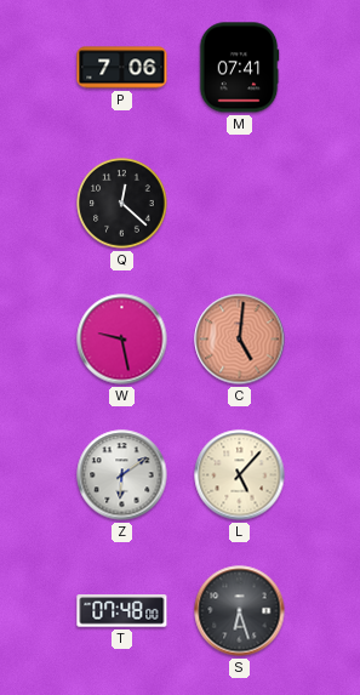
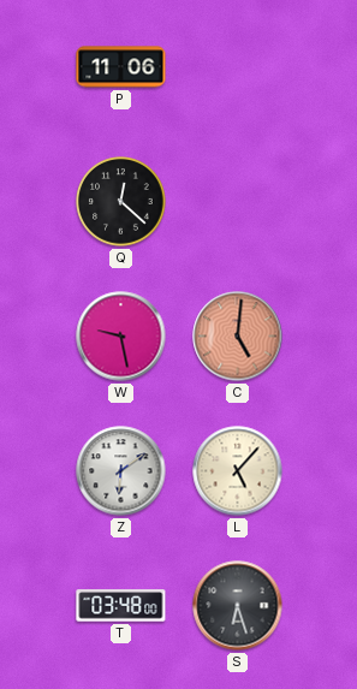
P: 7:06 -> 11:06 (121, 67)
M: 07:41 -> none (239, 68)
T: 07:48 -> 03:48 (121, 606)
